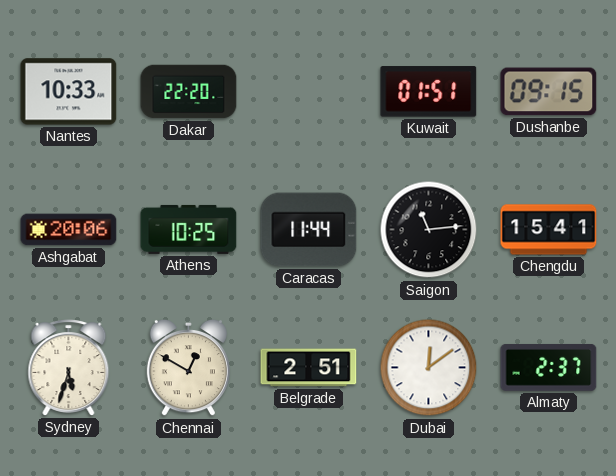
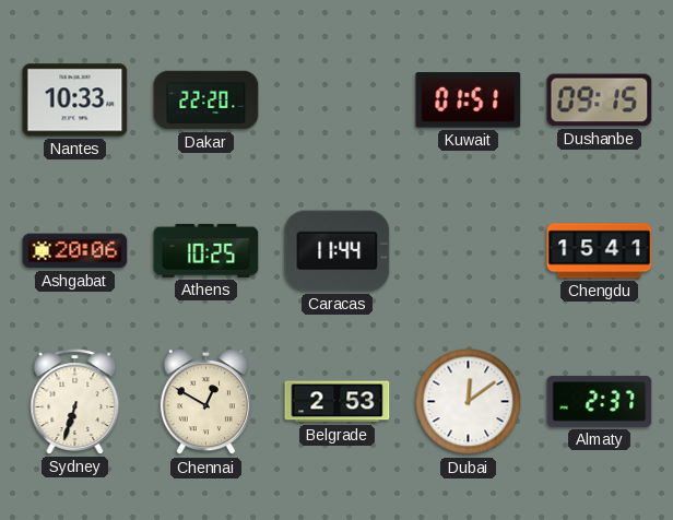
Saigon: 11:14 -> none (429, 230)
Sydney: 5:33 -> 6:33 (75, 402)
Belgrade: 2:51 -> 2:53 (338, 402)
